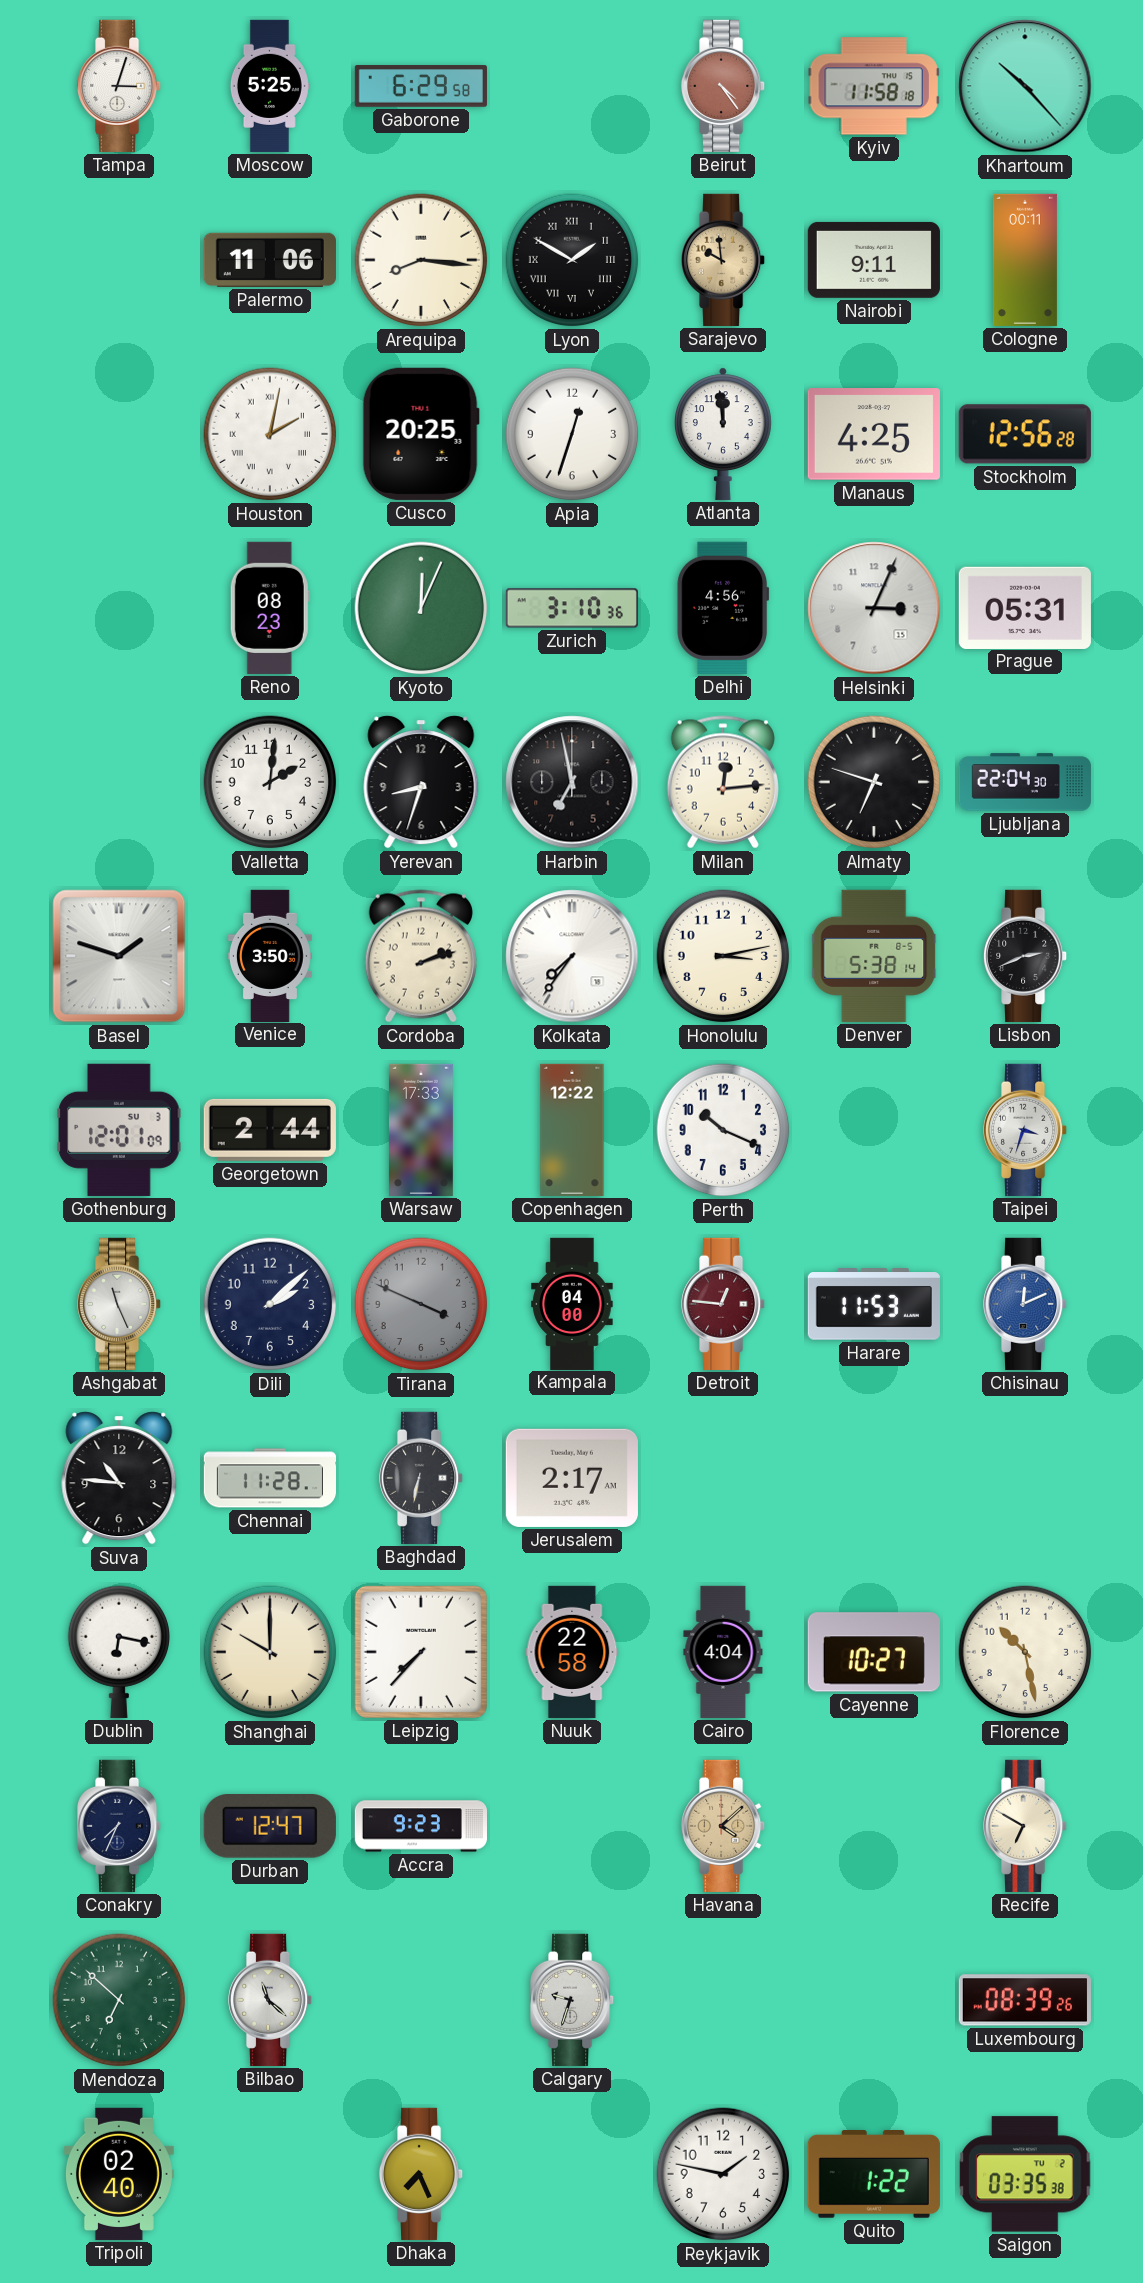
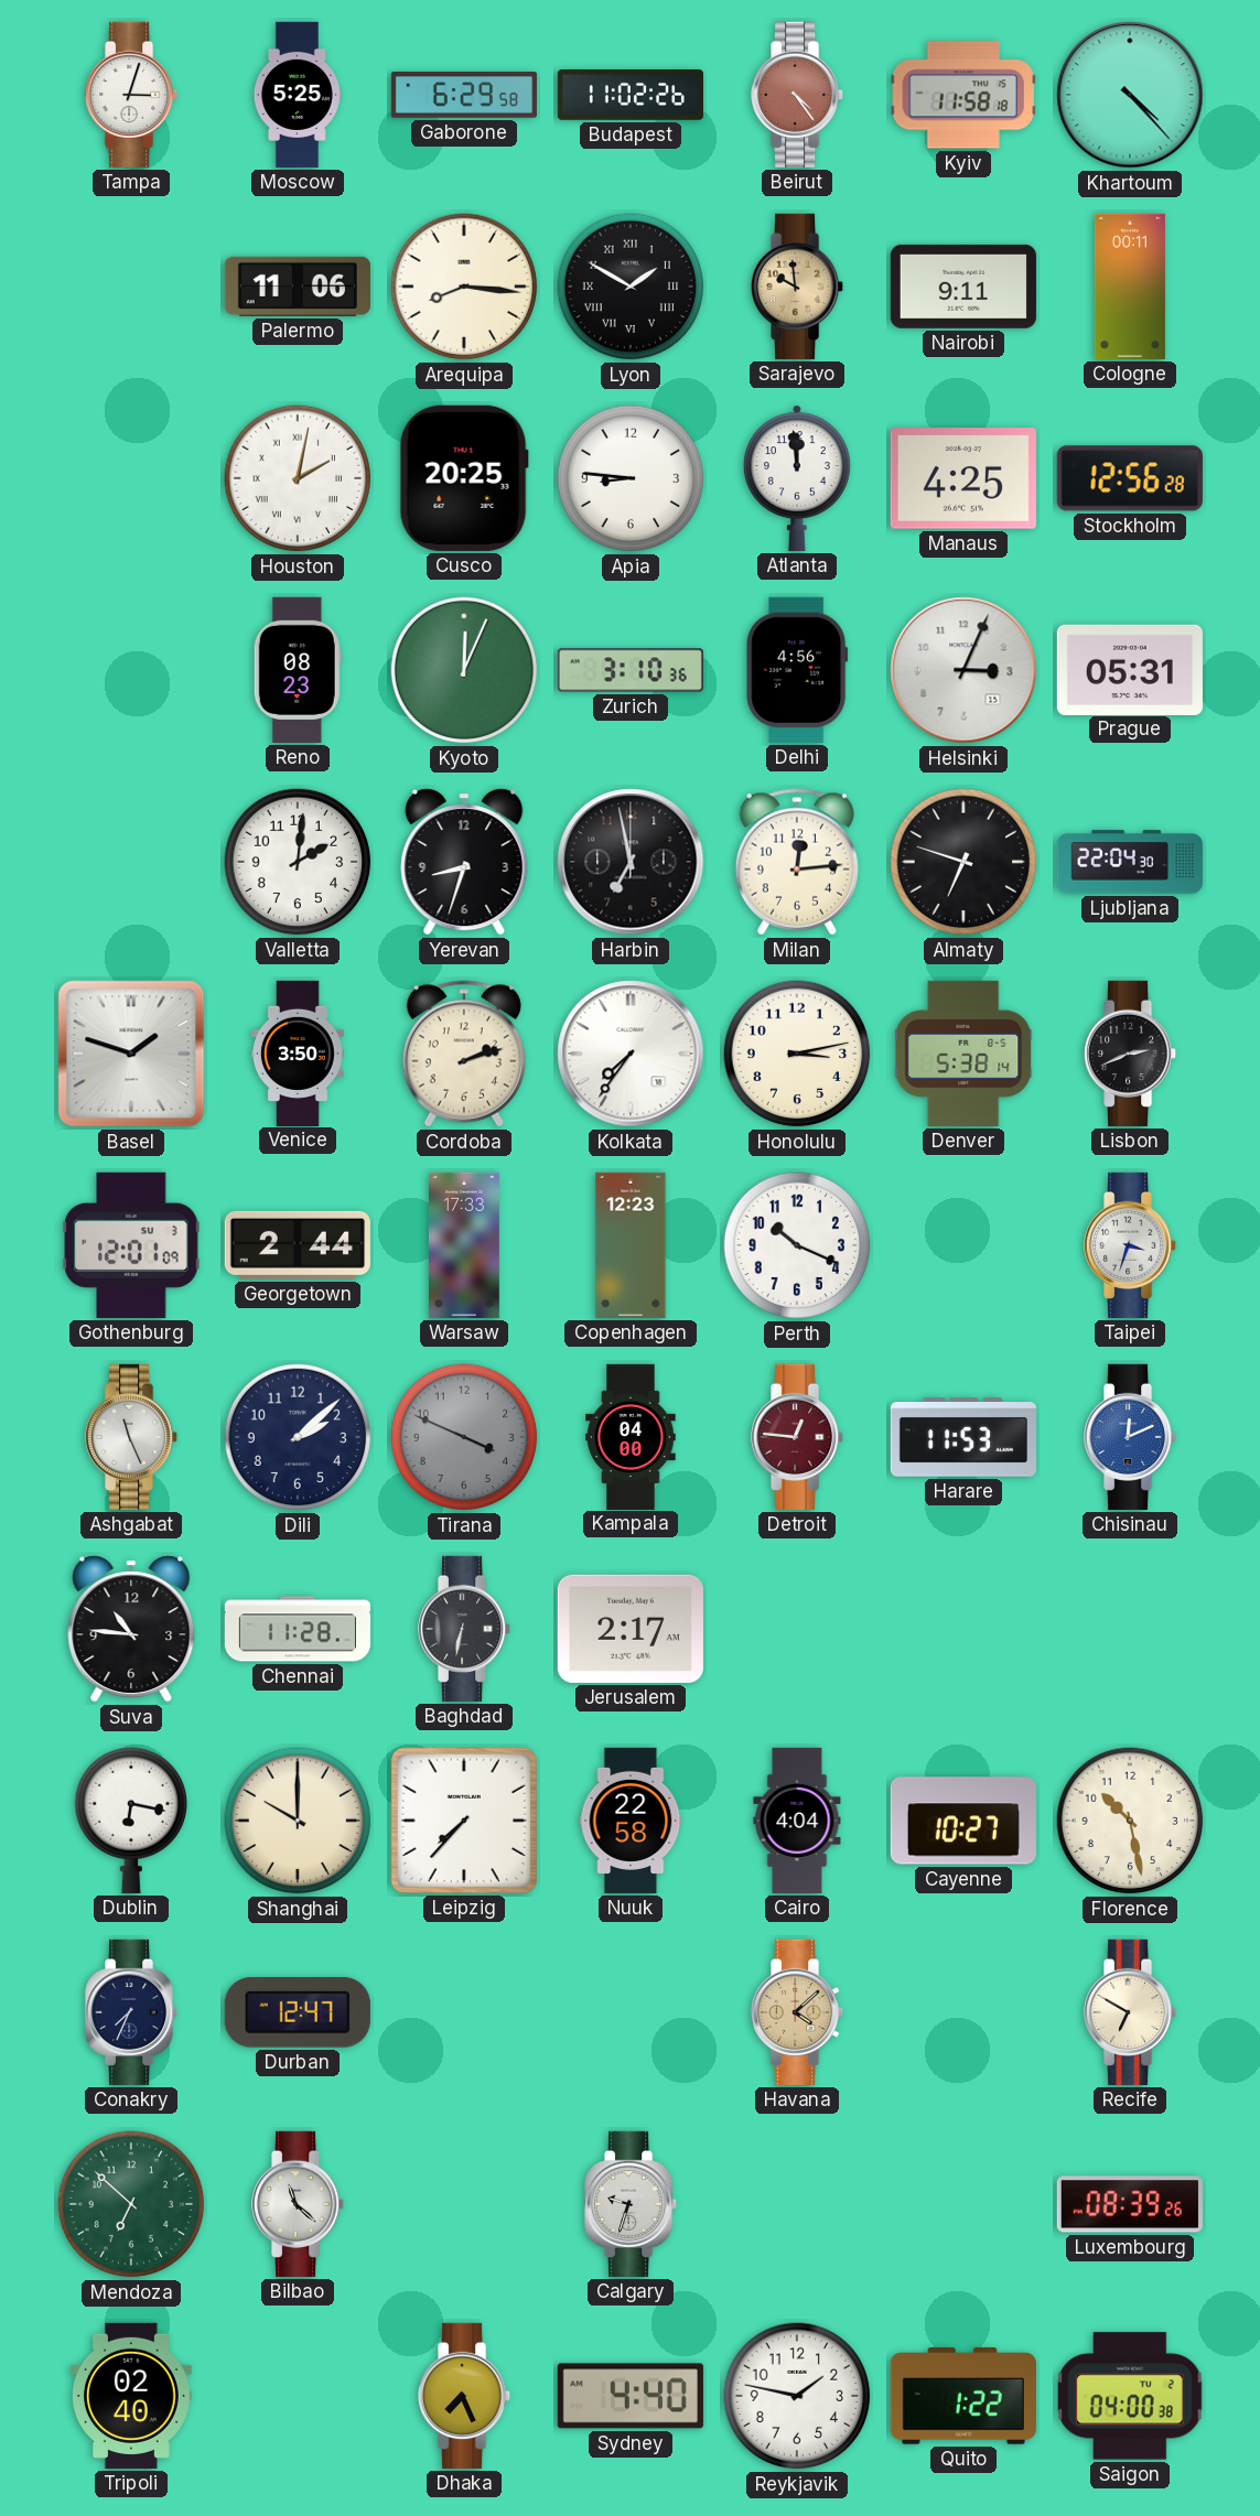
Budapest: none -> 11:02 (631, 96)
Khartoum: 10:23 -> 4:23 (1130, 95)
Apia: 12:33 -> 8:46 (631, 478)
Copenhagen: 12:22 -> 12:23 (631, 1245)
Accra: 9:23 -> none (420, 1826)
Sydney: none -> 4:40 (631, 2396)
Saigon: 03:35 -> 04:00 (1130, 2396)
